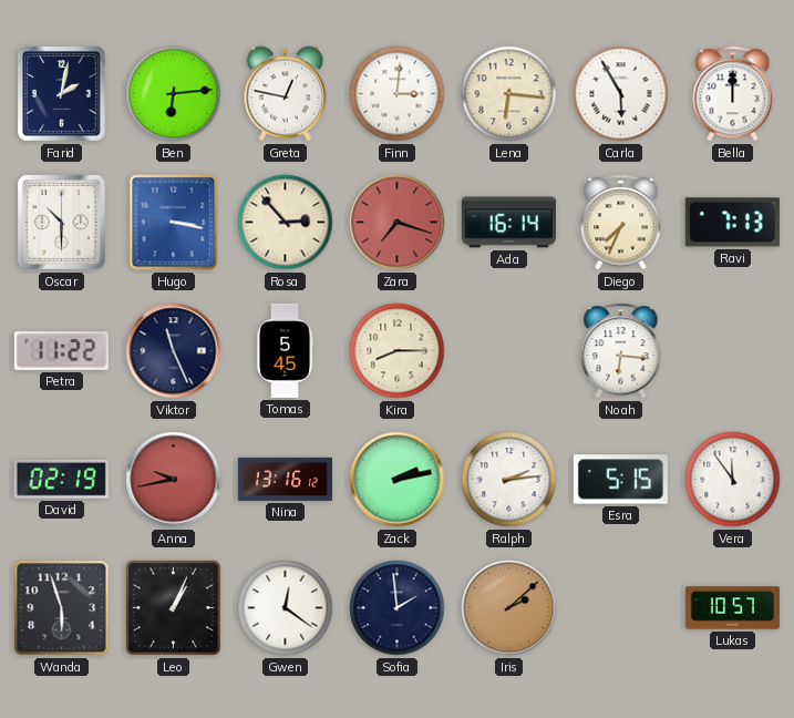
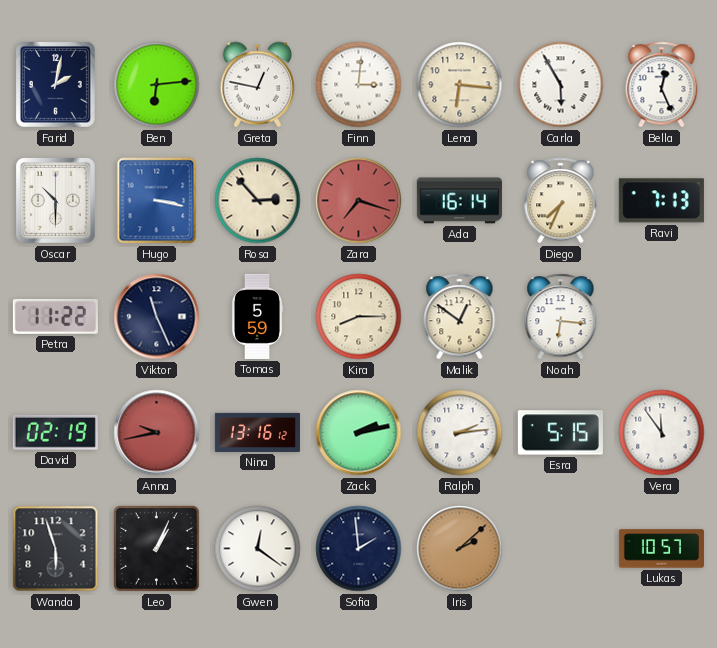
Bella: 12:00 -> 12:26 (662, 85)
Tomas: 5:45 -> 5:59 (257, 316)
Malik: none -> 12:51 (460, 317)
